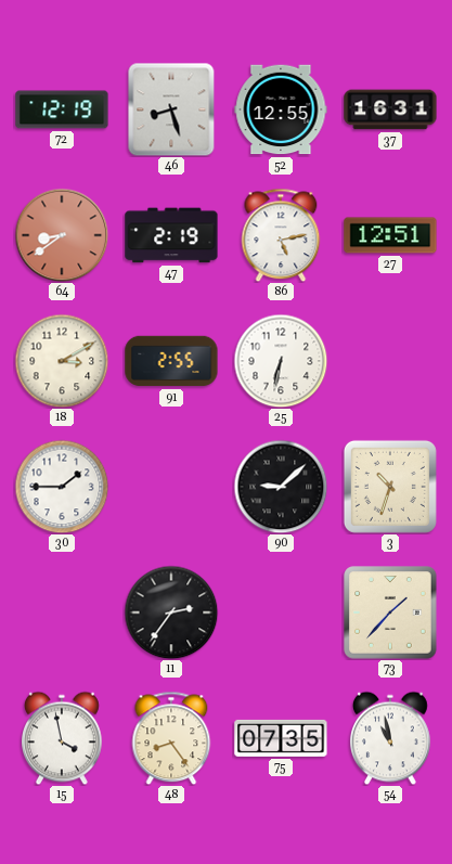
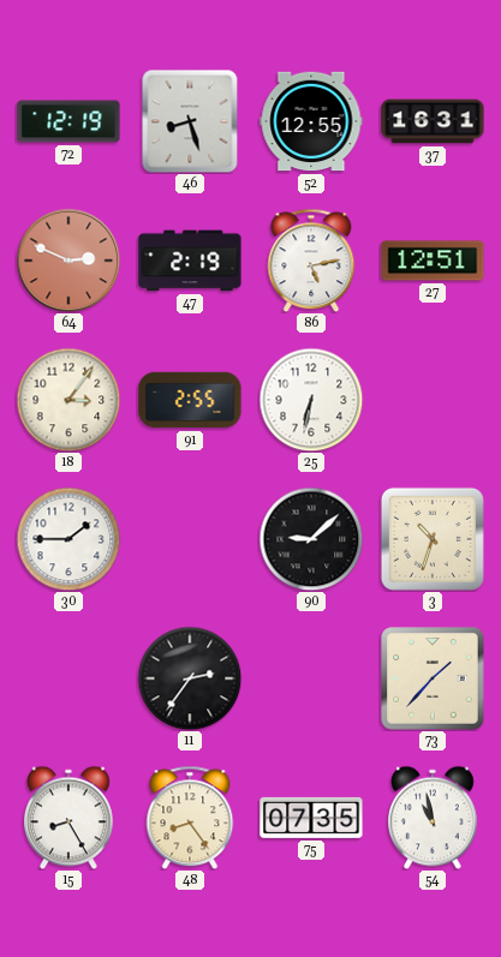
64: 8:39 -> 2:49 (68, 261)
18: 3:10 -> 3:06 (68, 400)
15: 3:58 -> 8:25 (70, 818)
